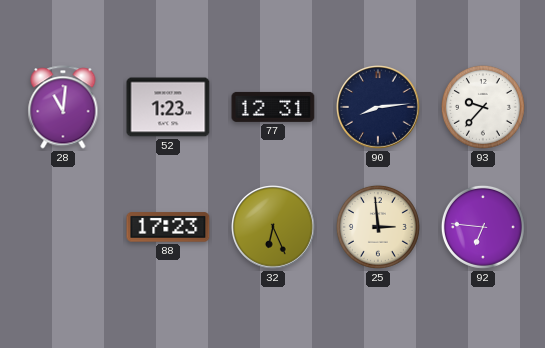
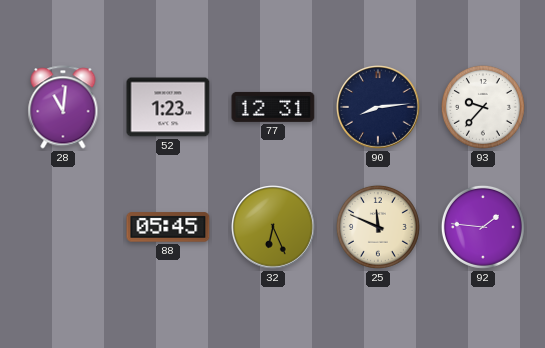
88: 17:23 -> 05:45 (168, 227)
25: 2:59 -> 11:49 (378, 227)
92: 6:46 -> 1:46 (483, 227)
